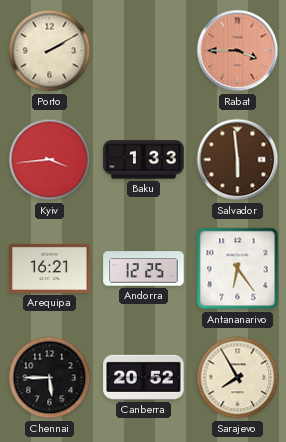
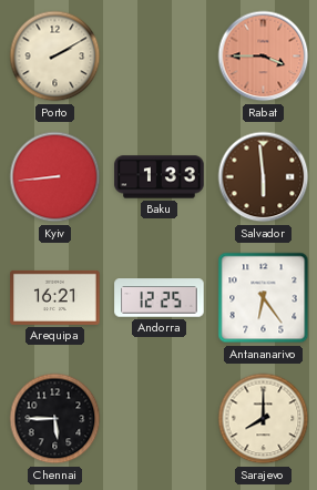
Kyiv: 3:44 -> 8:44 (55, 177)
Canberra: 20:52 -> none (144, 377)
Sarajevo: 7:55 -> 8:00 (264, 419)
